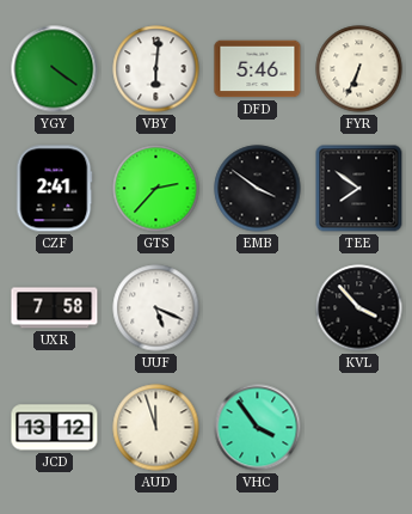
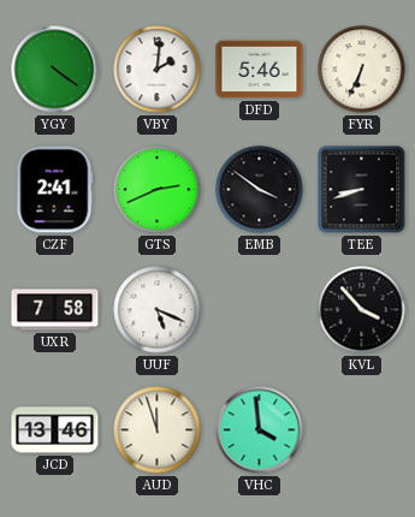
VBY: 6:01 -> 2:01 (158, 70)
GTS: 2:37 -> 2:41 (158, 190)
TEE: 7:51 -> 8:42 (362, 190)
JCD: 13:12 -> 13:46 (55, 430)
VHC: 3:54 -> 3:59 (260, 430)
